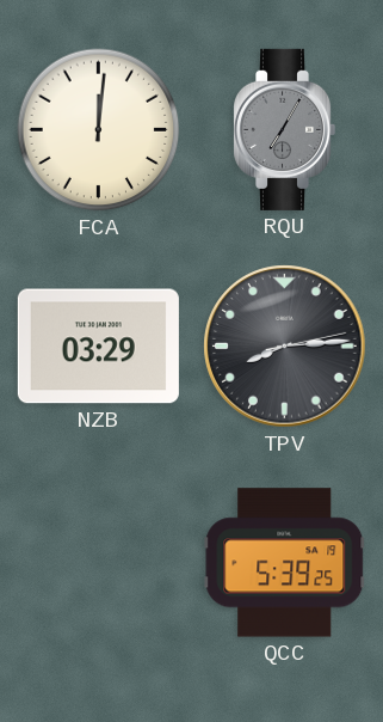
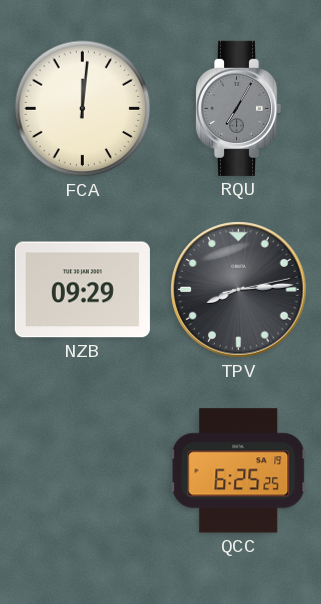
NZB: 03:29 -> 09:29 (82, 290)
QCC: 5:39 -> 6:25 (239, 471)
